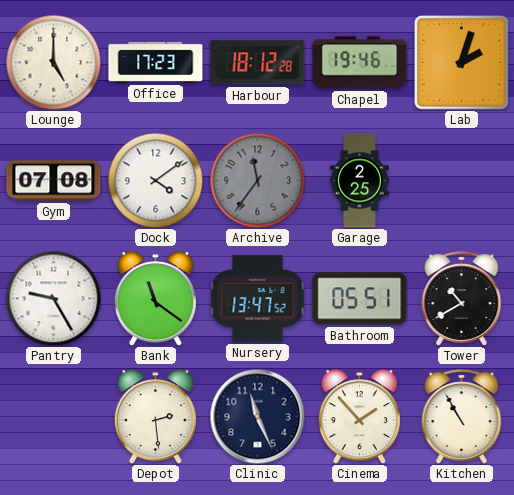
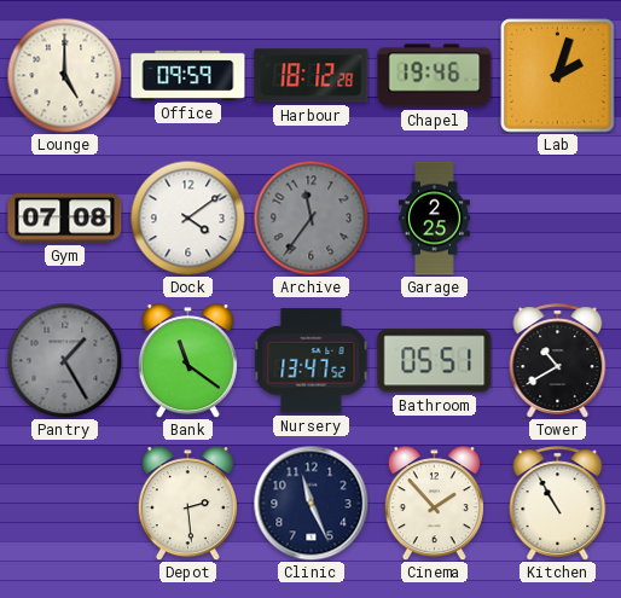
Office: 17:23 -> 09:59 (188, 75)
Pantry: 9:25 -> 1:25 (64, 360)
Pantry dial: white -> grey (64, 360)
